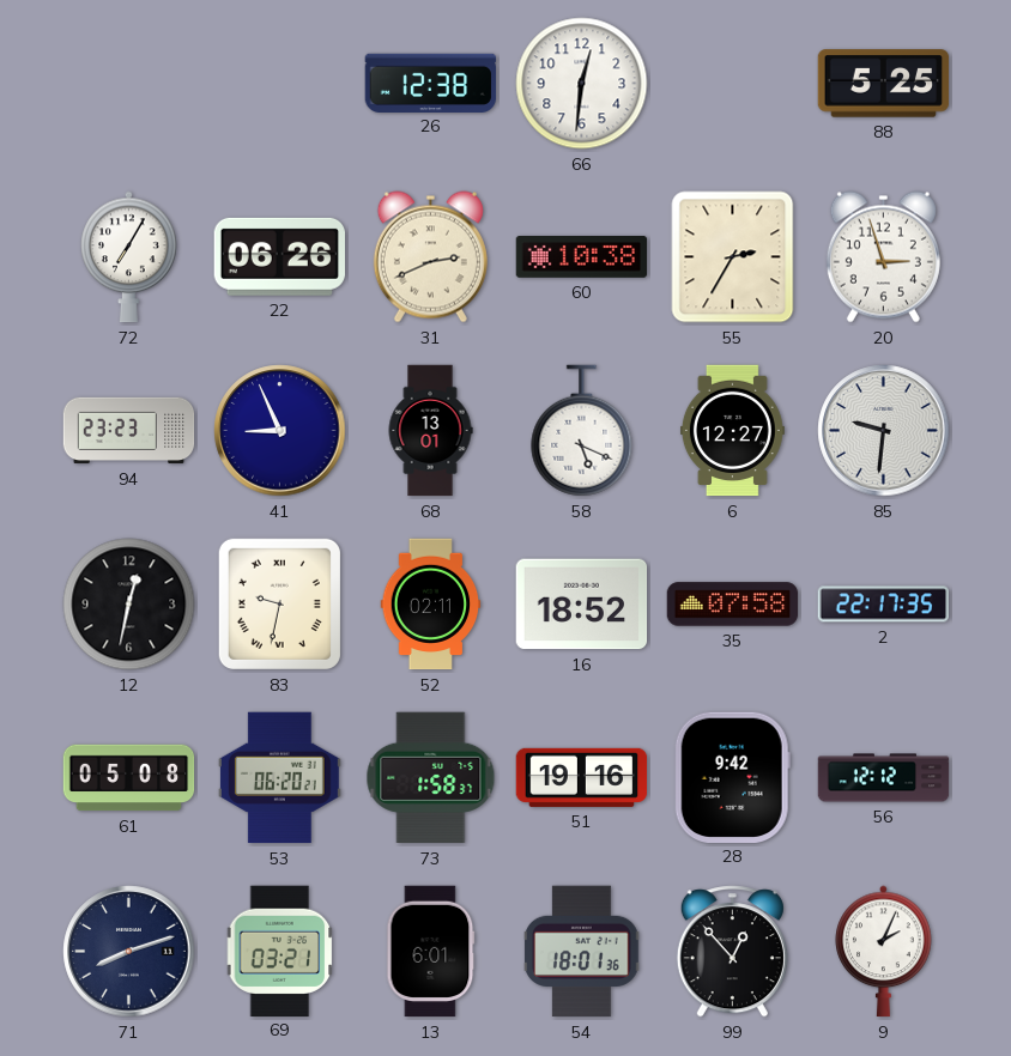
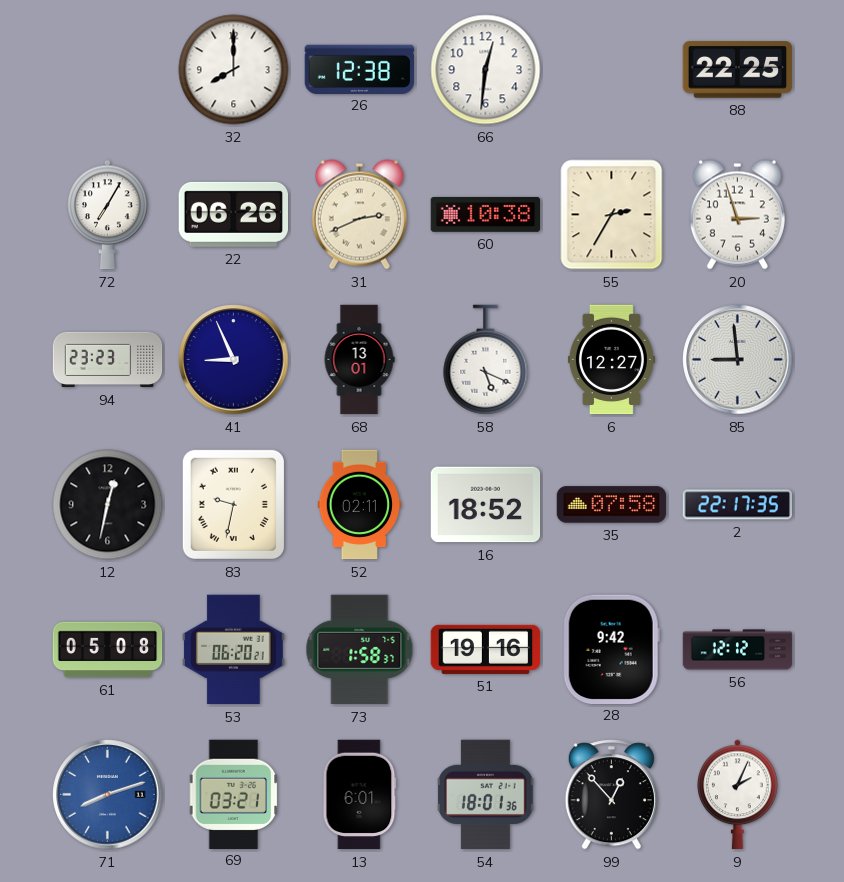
32: none -> 8:00 (234, 70)
88: 5:25 -> 22:25 (738, 70)
85: 9:31 -> 8:59 (738, 360)
71 dial: navy -> blue (108, 795)
